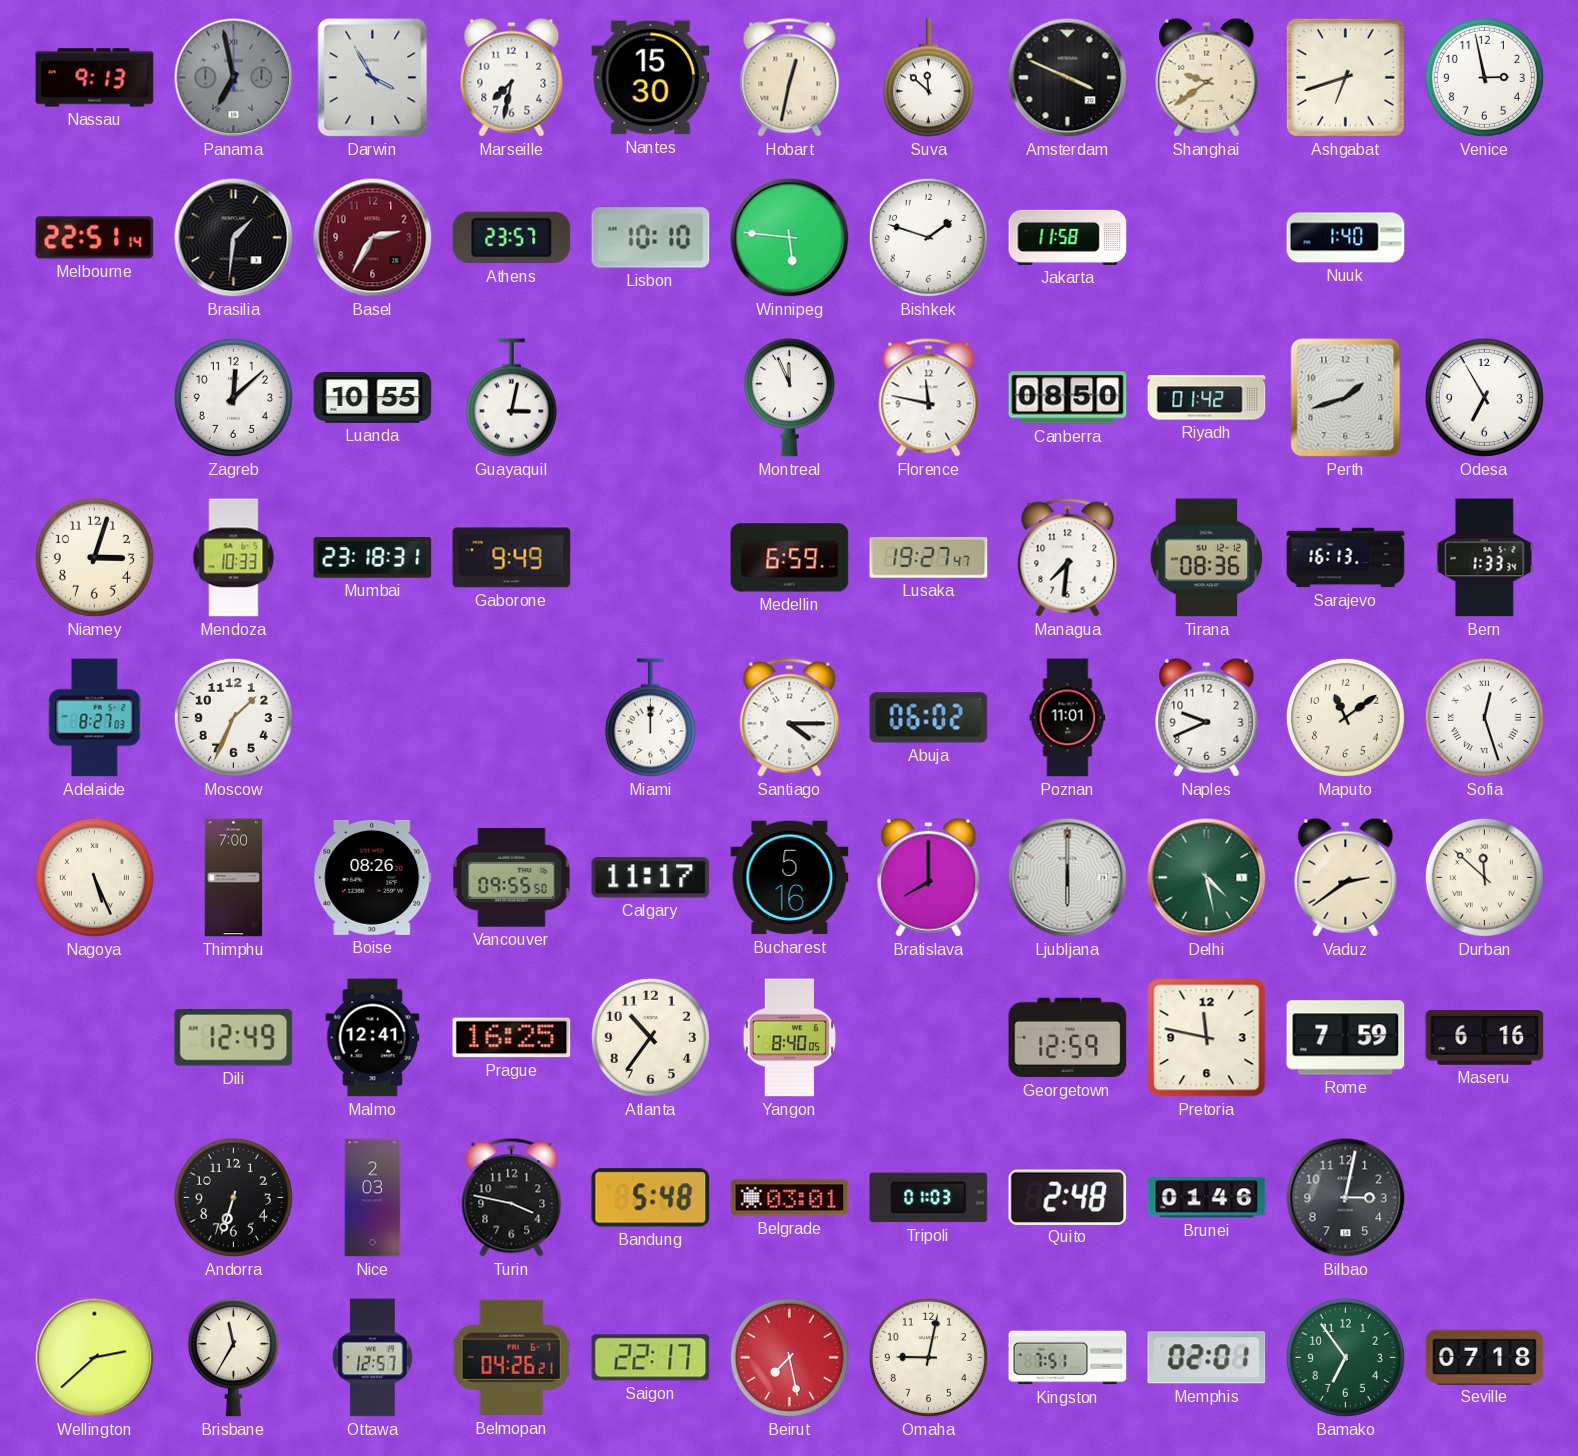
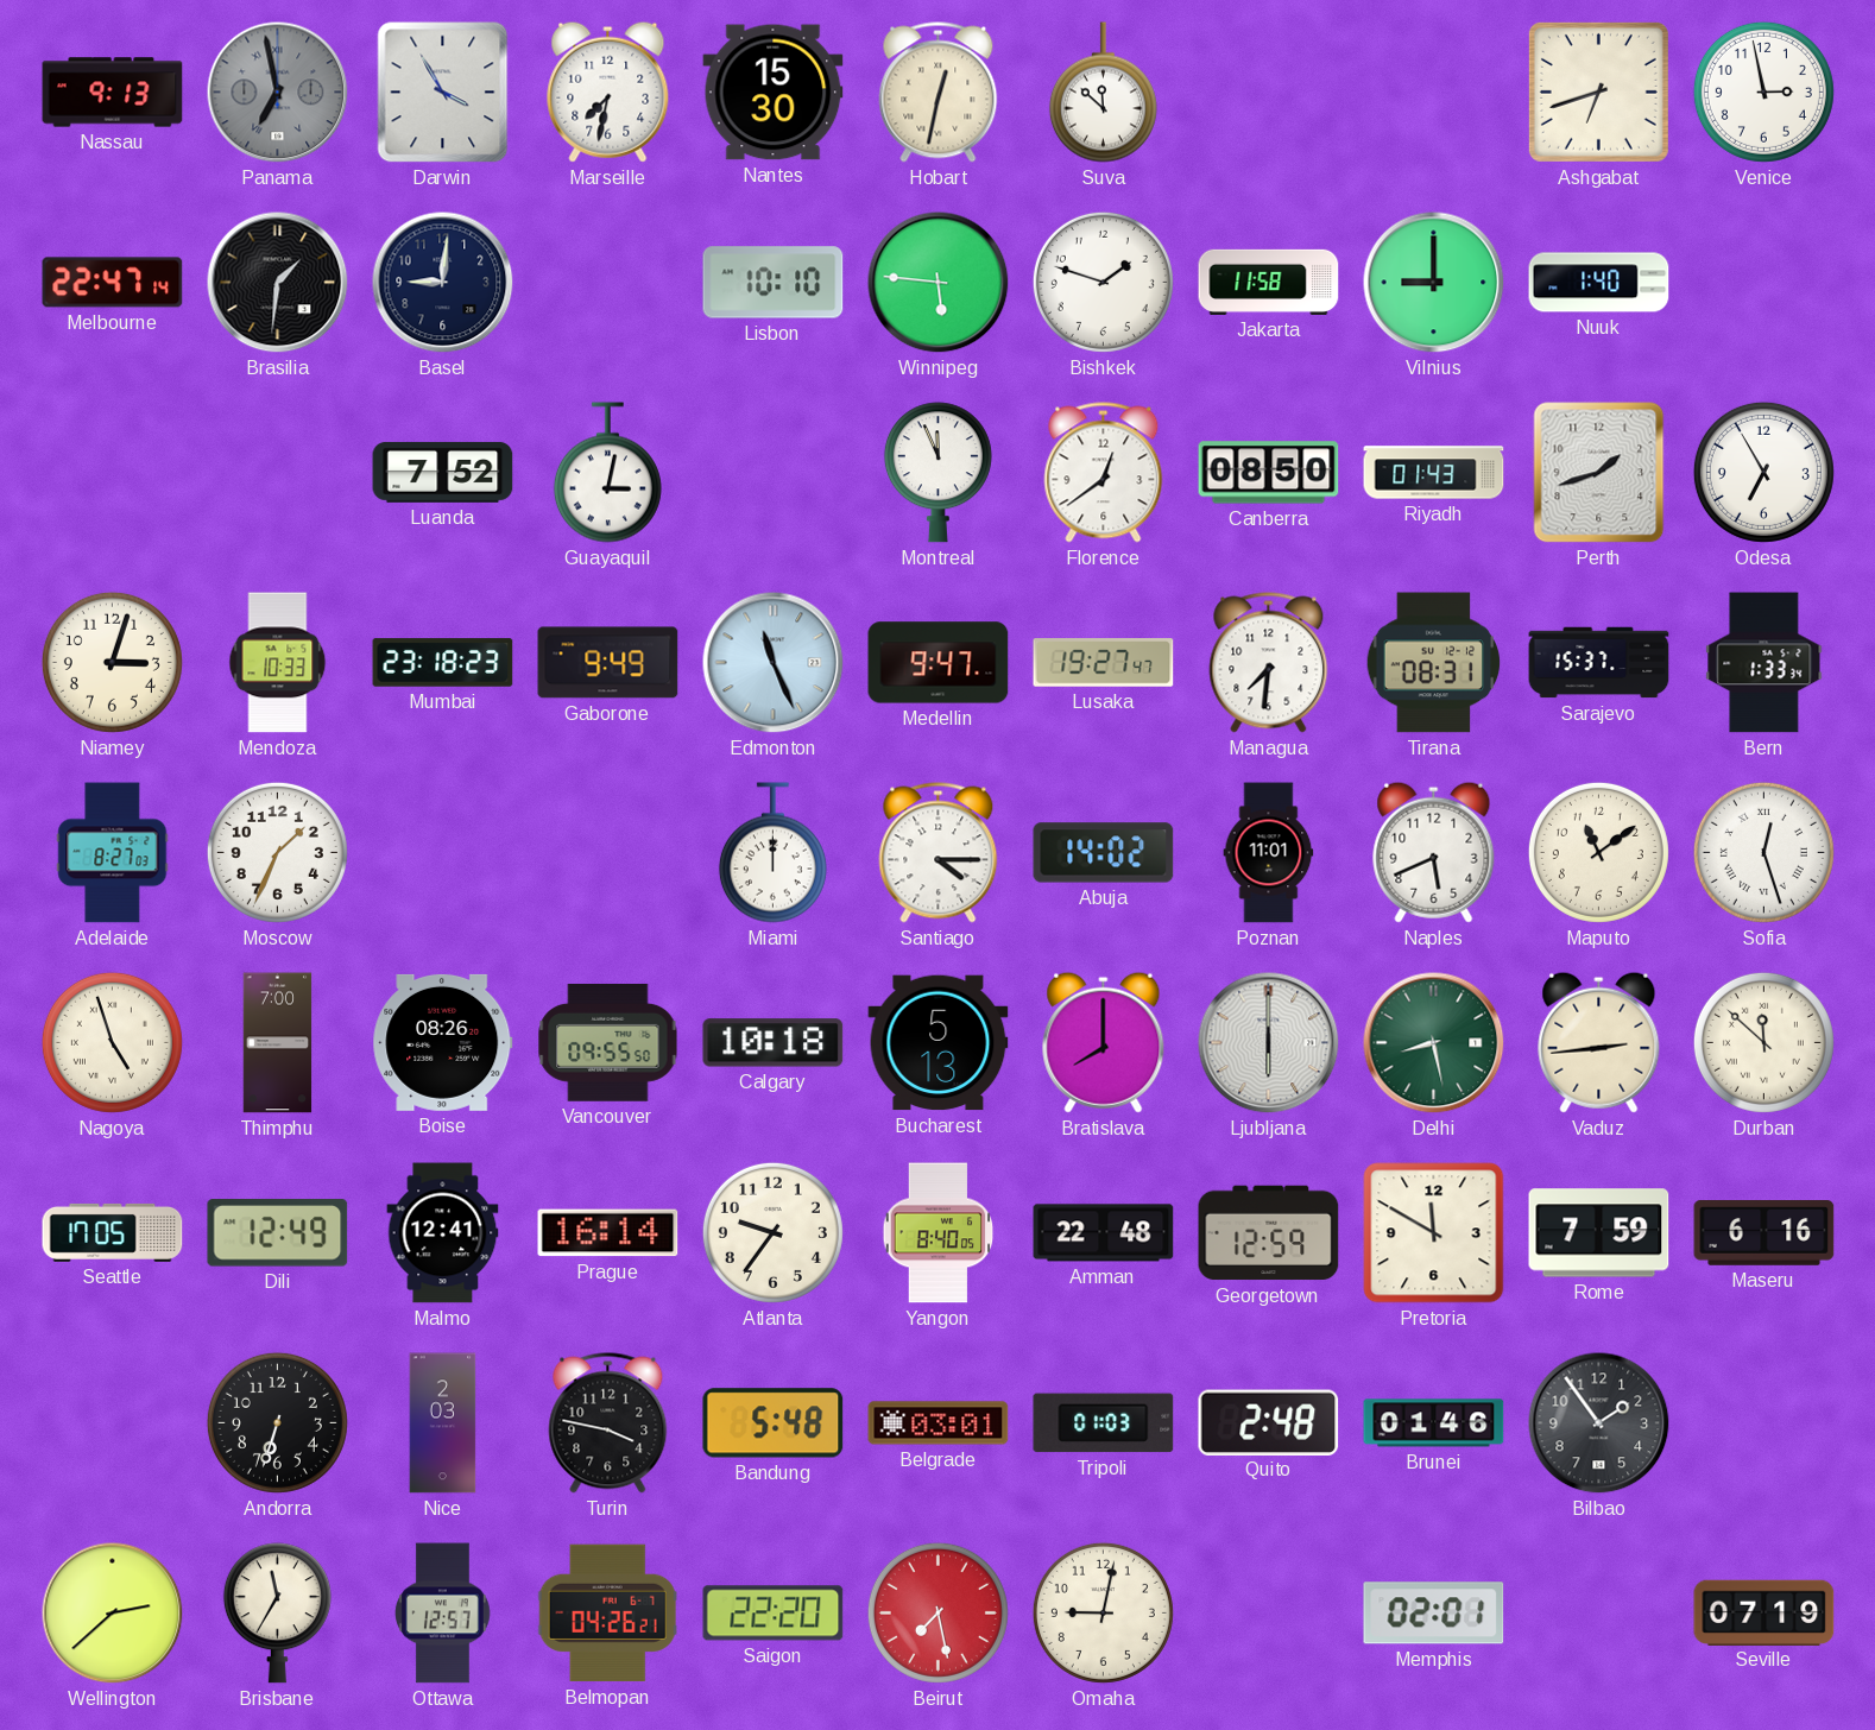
Amsterdam: 3:49 -> none (1068, 78)
Shanghai: 9:39 -> none (1207, 77)
Melbourne: 22:51 -> 22:47 (113, 283)
Basel: 2:35 -> 9:01 (443, 283)
Basel dial: burgundy -> navy (443, 283)
Athens: 23:57 -> none (512, 238)
Vilnius: none -> 9:00 (1434, 283)
Zagreb: 12:08 -> none (233, 397)
Luanda: 10:55 -> 7:52 (443, 472)
Florence: 11:47 -> 12:39 (1104, 473)
Riyadh: 01:42 -> 01:43 (1434, 473)
Mumbai: 23:18:31 -> 23:18:23 (443, 663)
Edmonton: none -> 11:26 (774, 663)
Medellin: 6:59 -> 9:47 (939, 663)
Tirana: 08:36 -> 08:31 (1434, 663)
Sarajevo: 16:13 -> 15:37 (1599, 663)
Abuja: 06:02 -> 14:02 (1104, 853)
Naples: 9:41 -> 5:41 (1434, 852)
Nagoya: 5:26 -> 4:57 (112, 1042)
Calgary: 11:17 -> 10:18 (774, 1043)
Bucharest: 5:16 -> 5:13 (939, 1043)
Delhi: 4:28 -> 8:28 (1434, 1043)
Vaduz: 2:39 -> 2:44 (1599, 1042)
Seattle: none -> 17:05 (113, 1232)
Prague: 16:25 -> 16:14 (608, 1233)
Atlanta: 10:36 -> 9:36 (772, 1232)
Amman: none -> 22:48 (1104, 1233)
Pretoria: 11:47 -> 11:50 (1434, 1233)
Bilbao: 3:02 -> 1:54 (1599, 1423)
Saigon: 22:17 -> 22:20 (774, 1614)
Kingston: 7:51 -> none (1068, 1358)
Bamako: 6:54 -> none (1345, 1357)
Seville: 07:18 -> 07:19 (1764, 1612)
